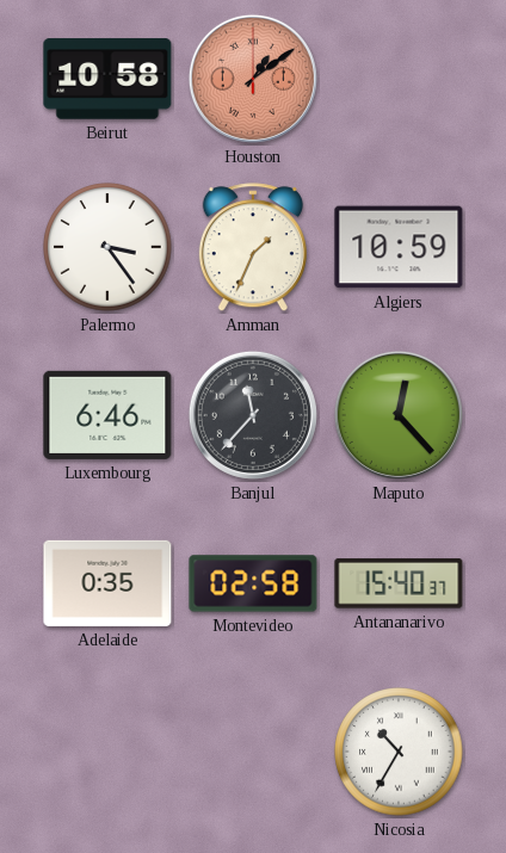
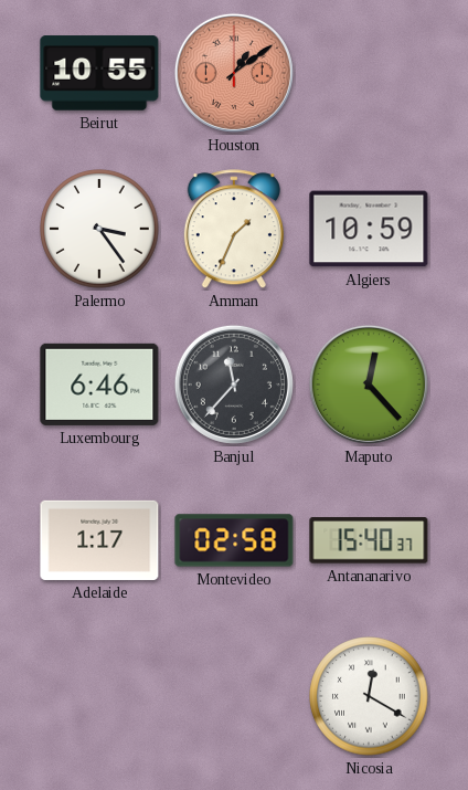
Beirut: 10:58 -> 10:55 (99, 73)
Adelaide: 0:35 -> 1:17 (99, 540)
Nicosia: 10:35 -> 12:20 (369, 696)
